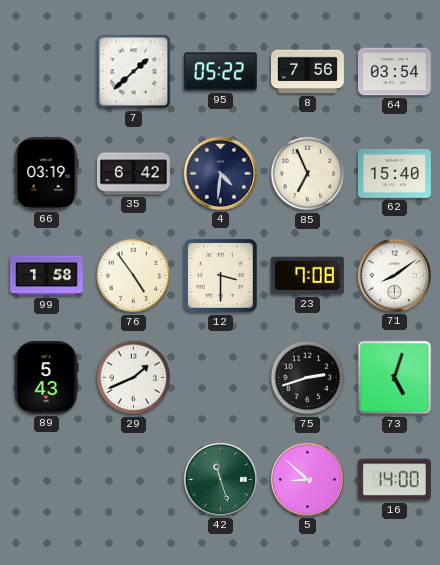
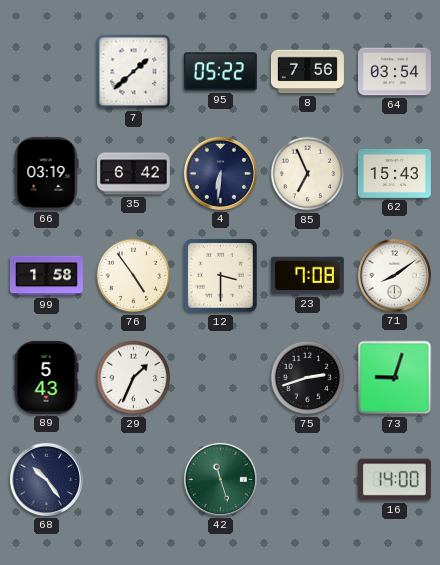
4: 4:31 -> 6:31 (220, 173)
62: 15:40 -> 15:43 (394, 173)
29: 1:41 -> 1:34 (134, 378)
73: 5:03 -> 9:03 (395, 378)
68: none -> 10:24 (46, 479)
5: 8:52 -> none (307, 479)
